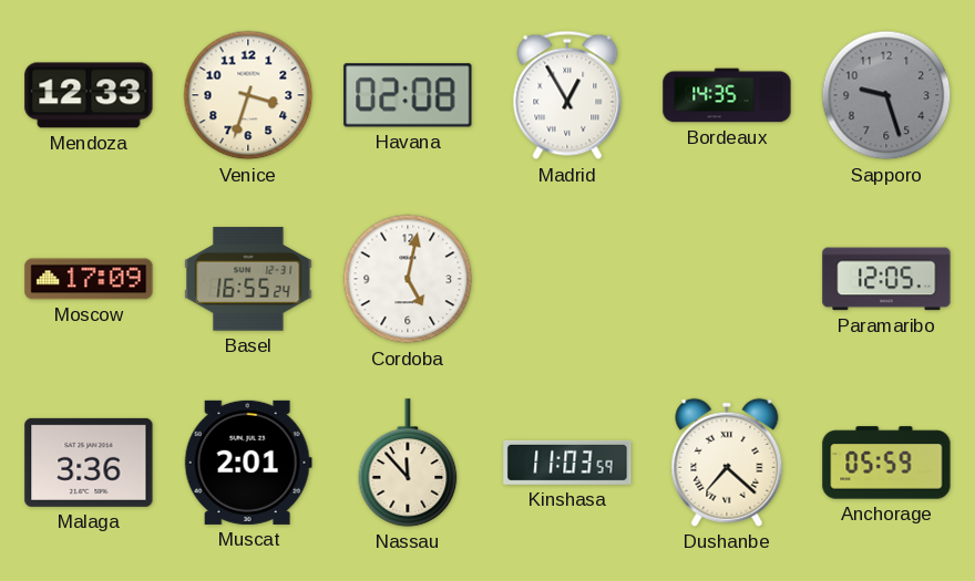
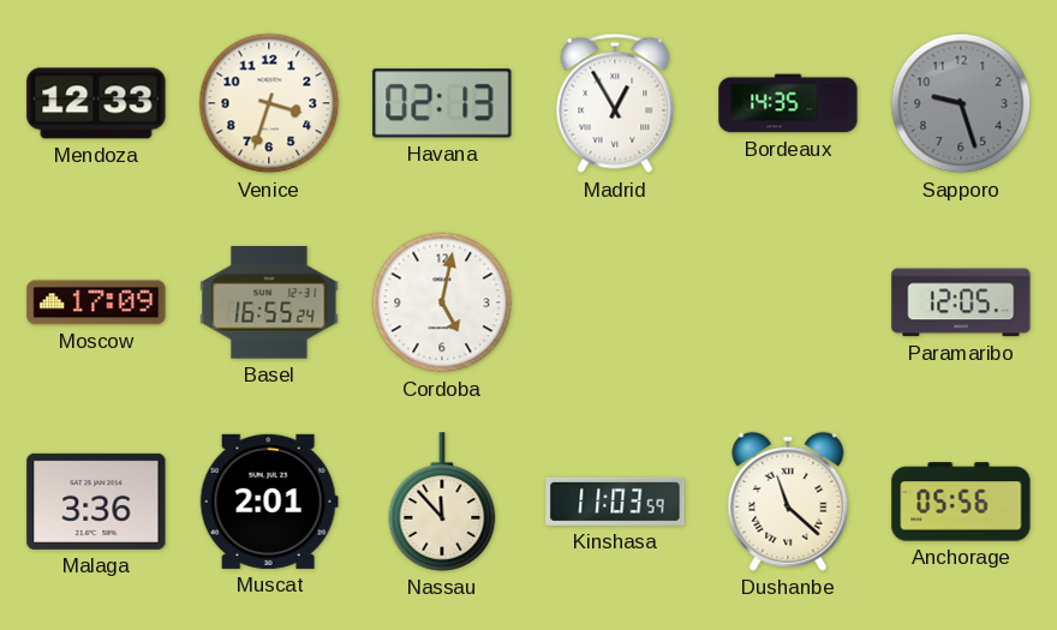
Havana: 02:08 -> 02:13 (442, 103)
Dushanbe: 7:22 -> 11:22 (788, 502)
Anchorage: 05:59 -> 05:56 (961, 502)
